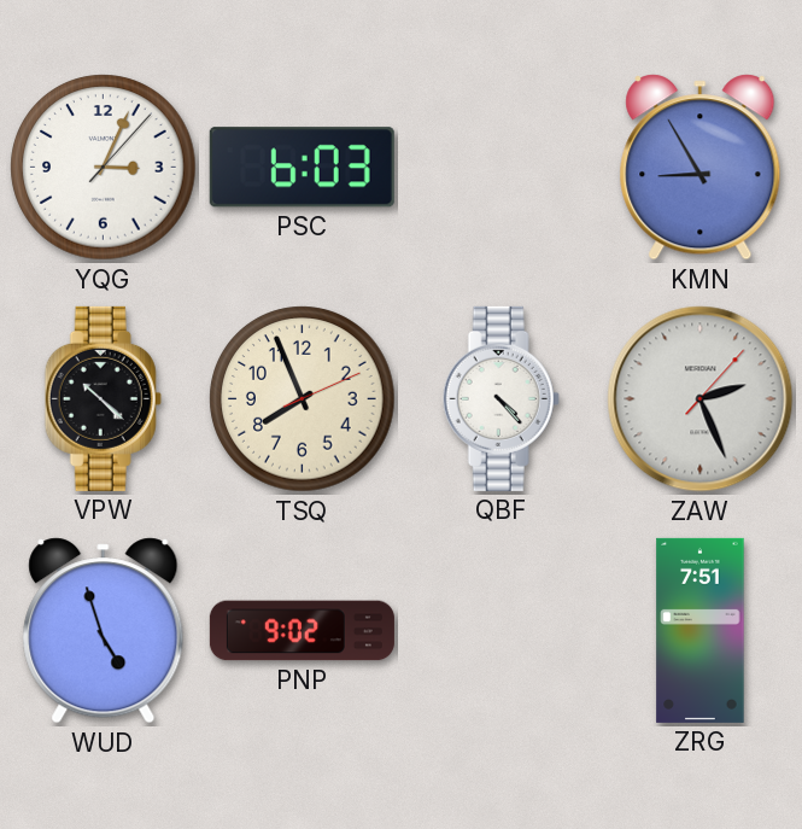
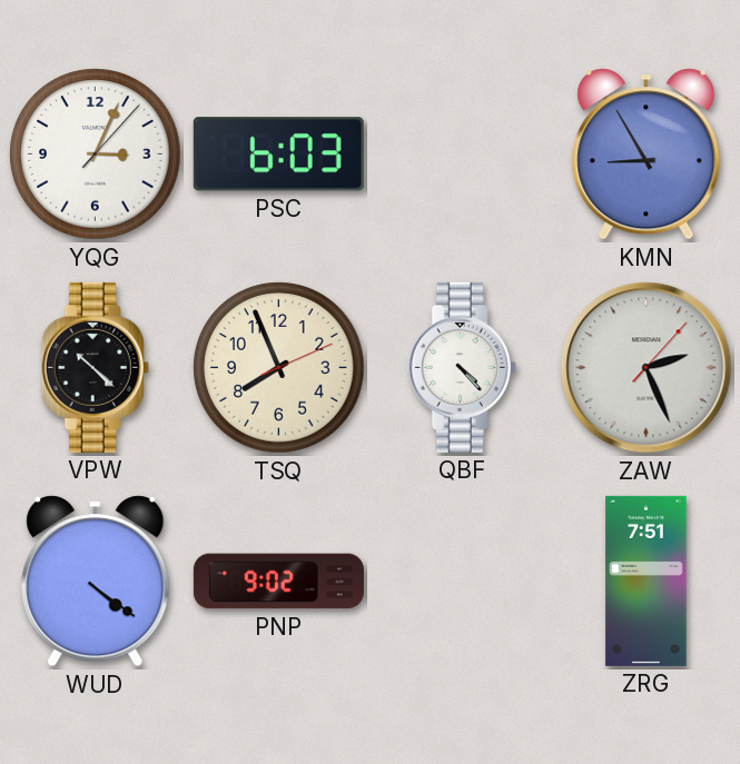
WUD: 4:57 -> 4:21 (96, 582)
